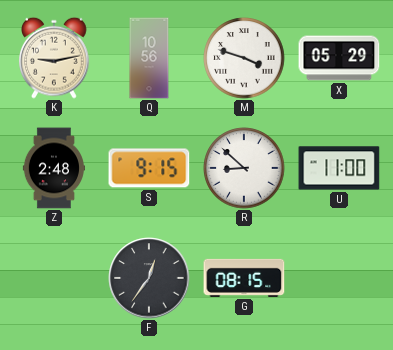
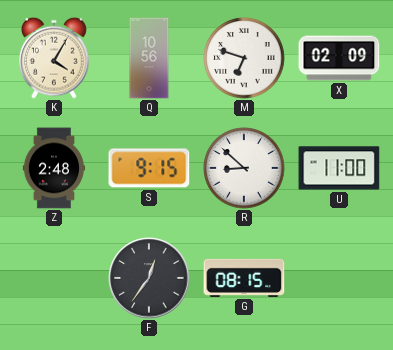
K: 9:13 -> 4:05 (54, 58)
M: 3:48 -> 6:48 (244, 58)
X: 05:29 -> 02:09 (339, 58)
